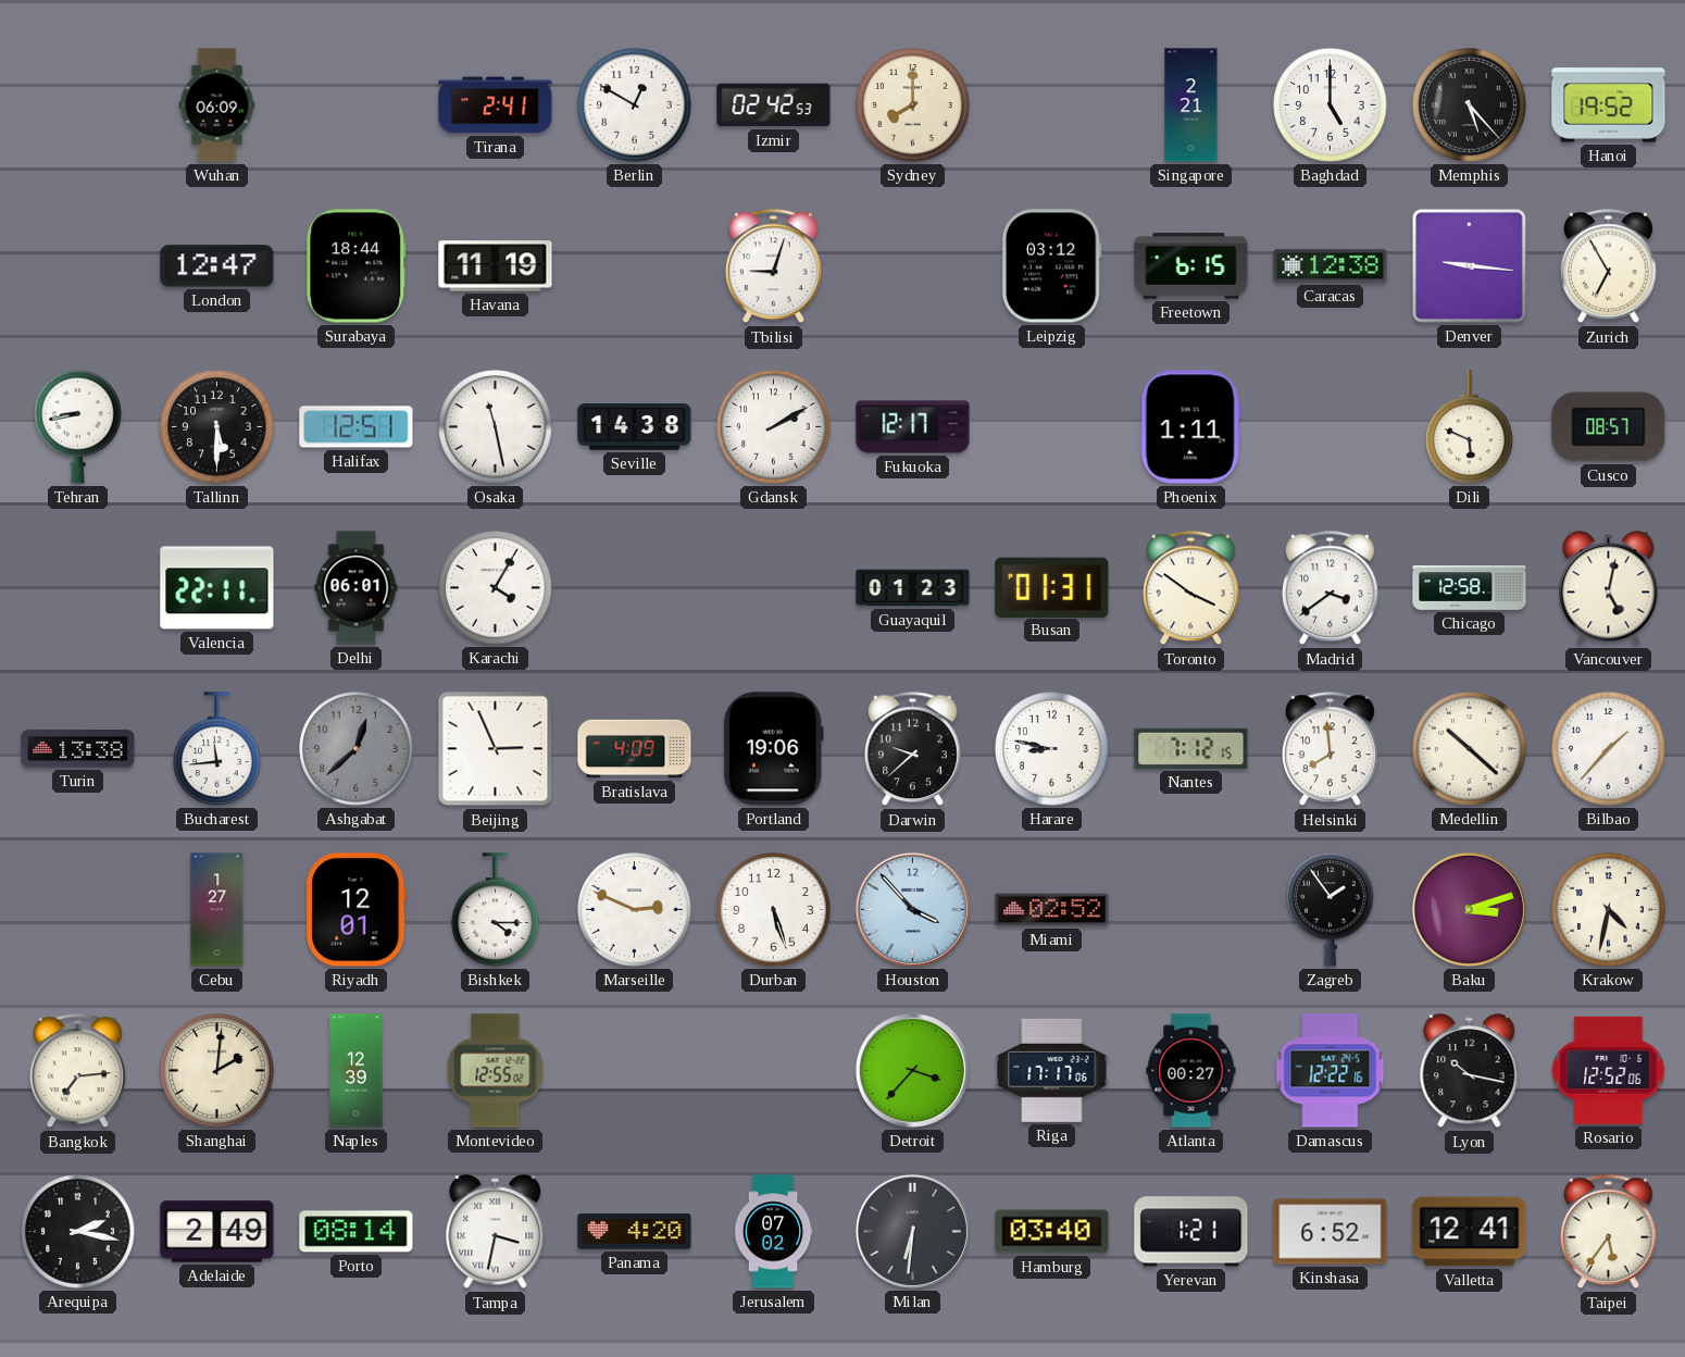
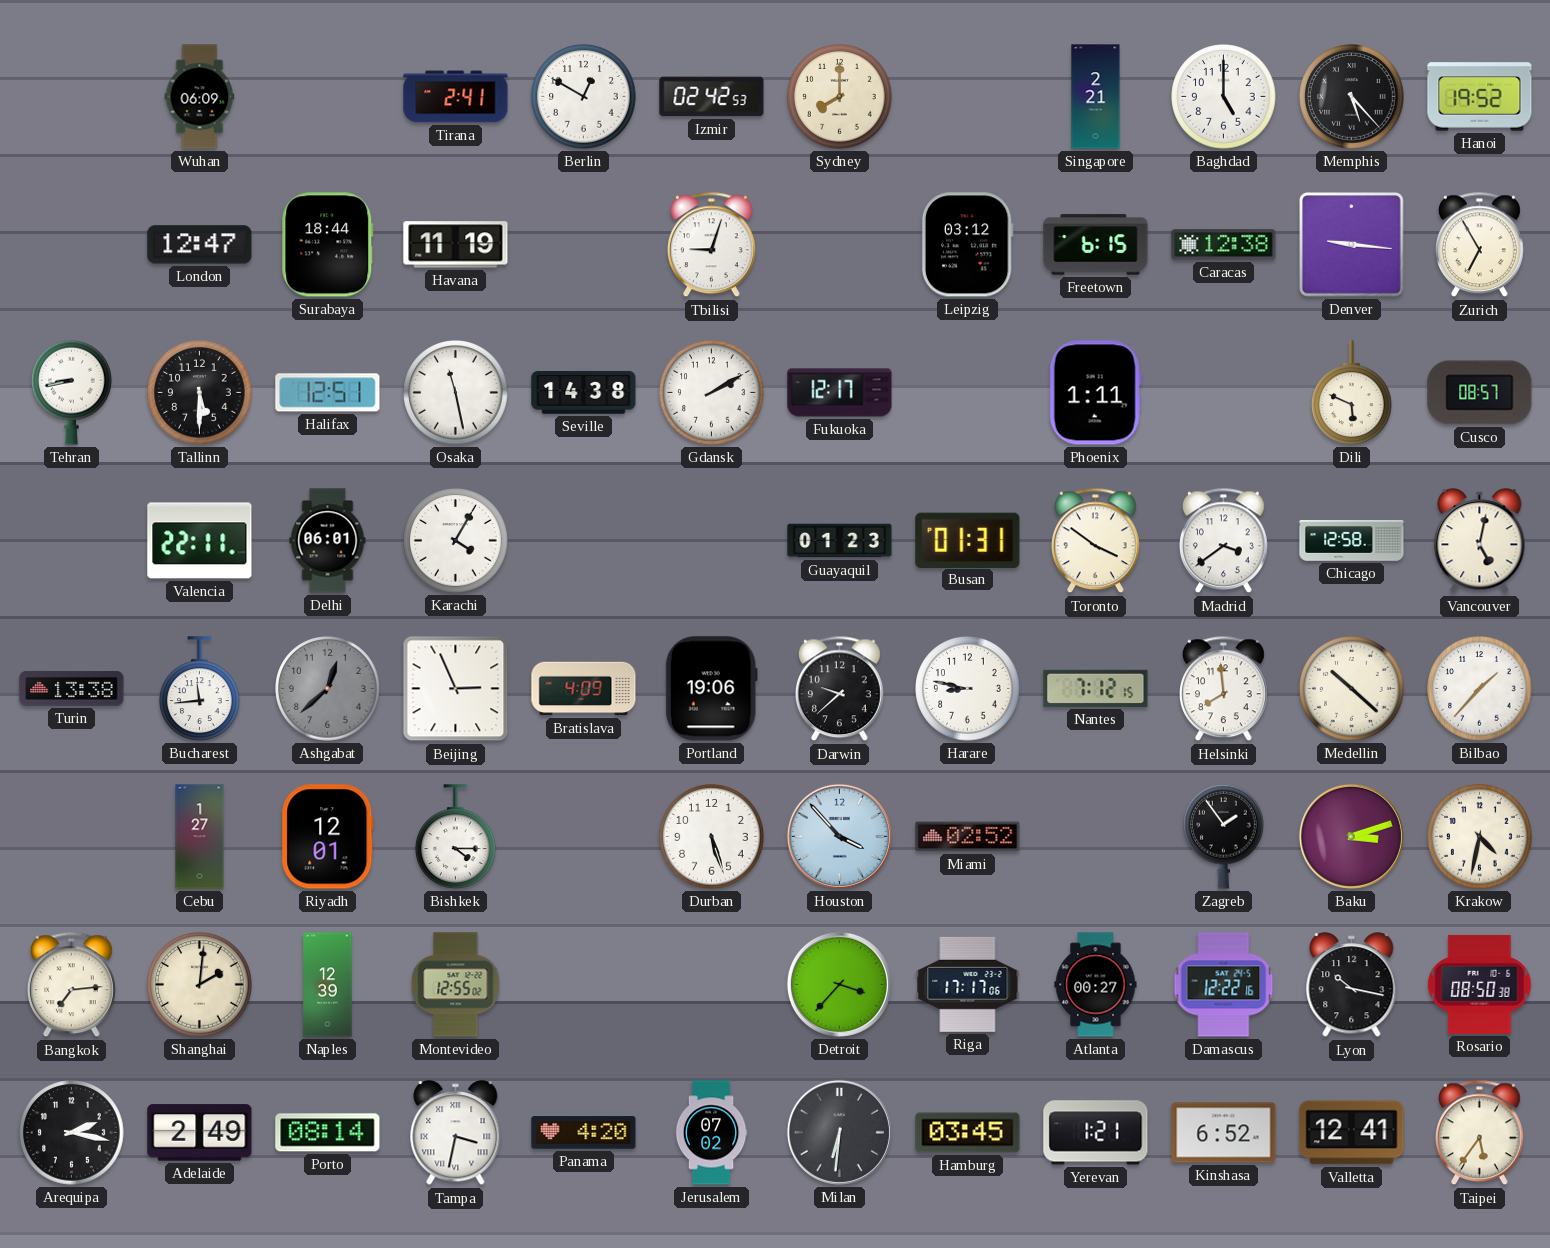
Marseille: 2:49 -> none (635, 910)
Rosario: 12:52 -> 08:50 (1480, 984)
Hamburg: 03:40 -> 03:45 (968, 1133)
